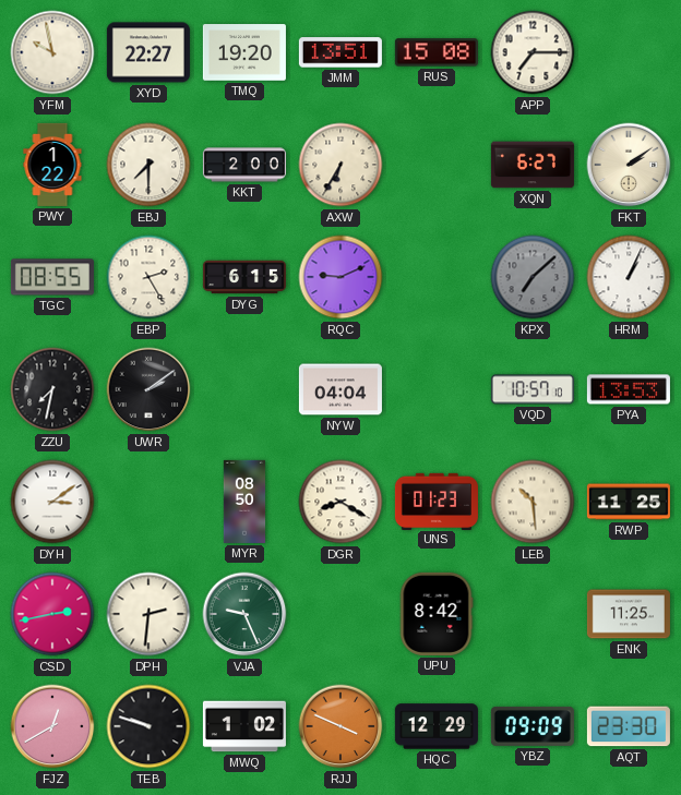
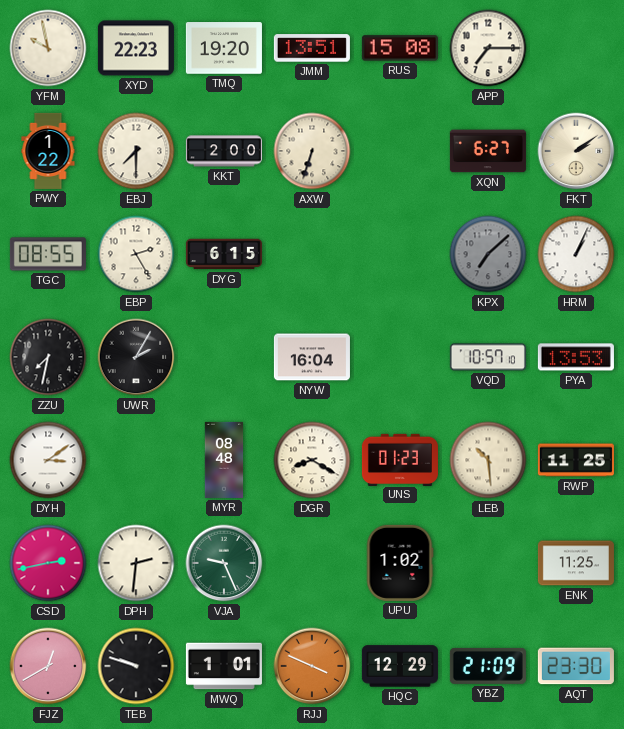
XYD: 22:27 -> 22:23 (136, 48)
AXW: 6:35 -> 6:33 (312, 151)
RQC: 9:11 -> none (340, 277)
UWR: 2:09 -> 2:05 (136, 357)
NYW: 04:04 -> 16:04 (312, 357)
MYR: 08:50 -> 08:48 (224, 460)
UPU: 8:42 -> 1:02 (400, 563)
MWQ: 1:02 -> 1:01 (224, 666)
YBZ: 09:09 -> 21:09 (488, 666)
